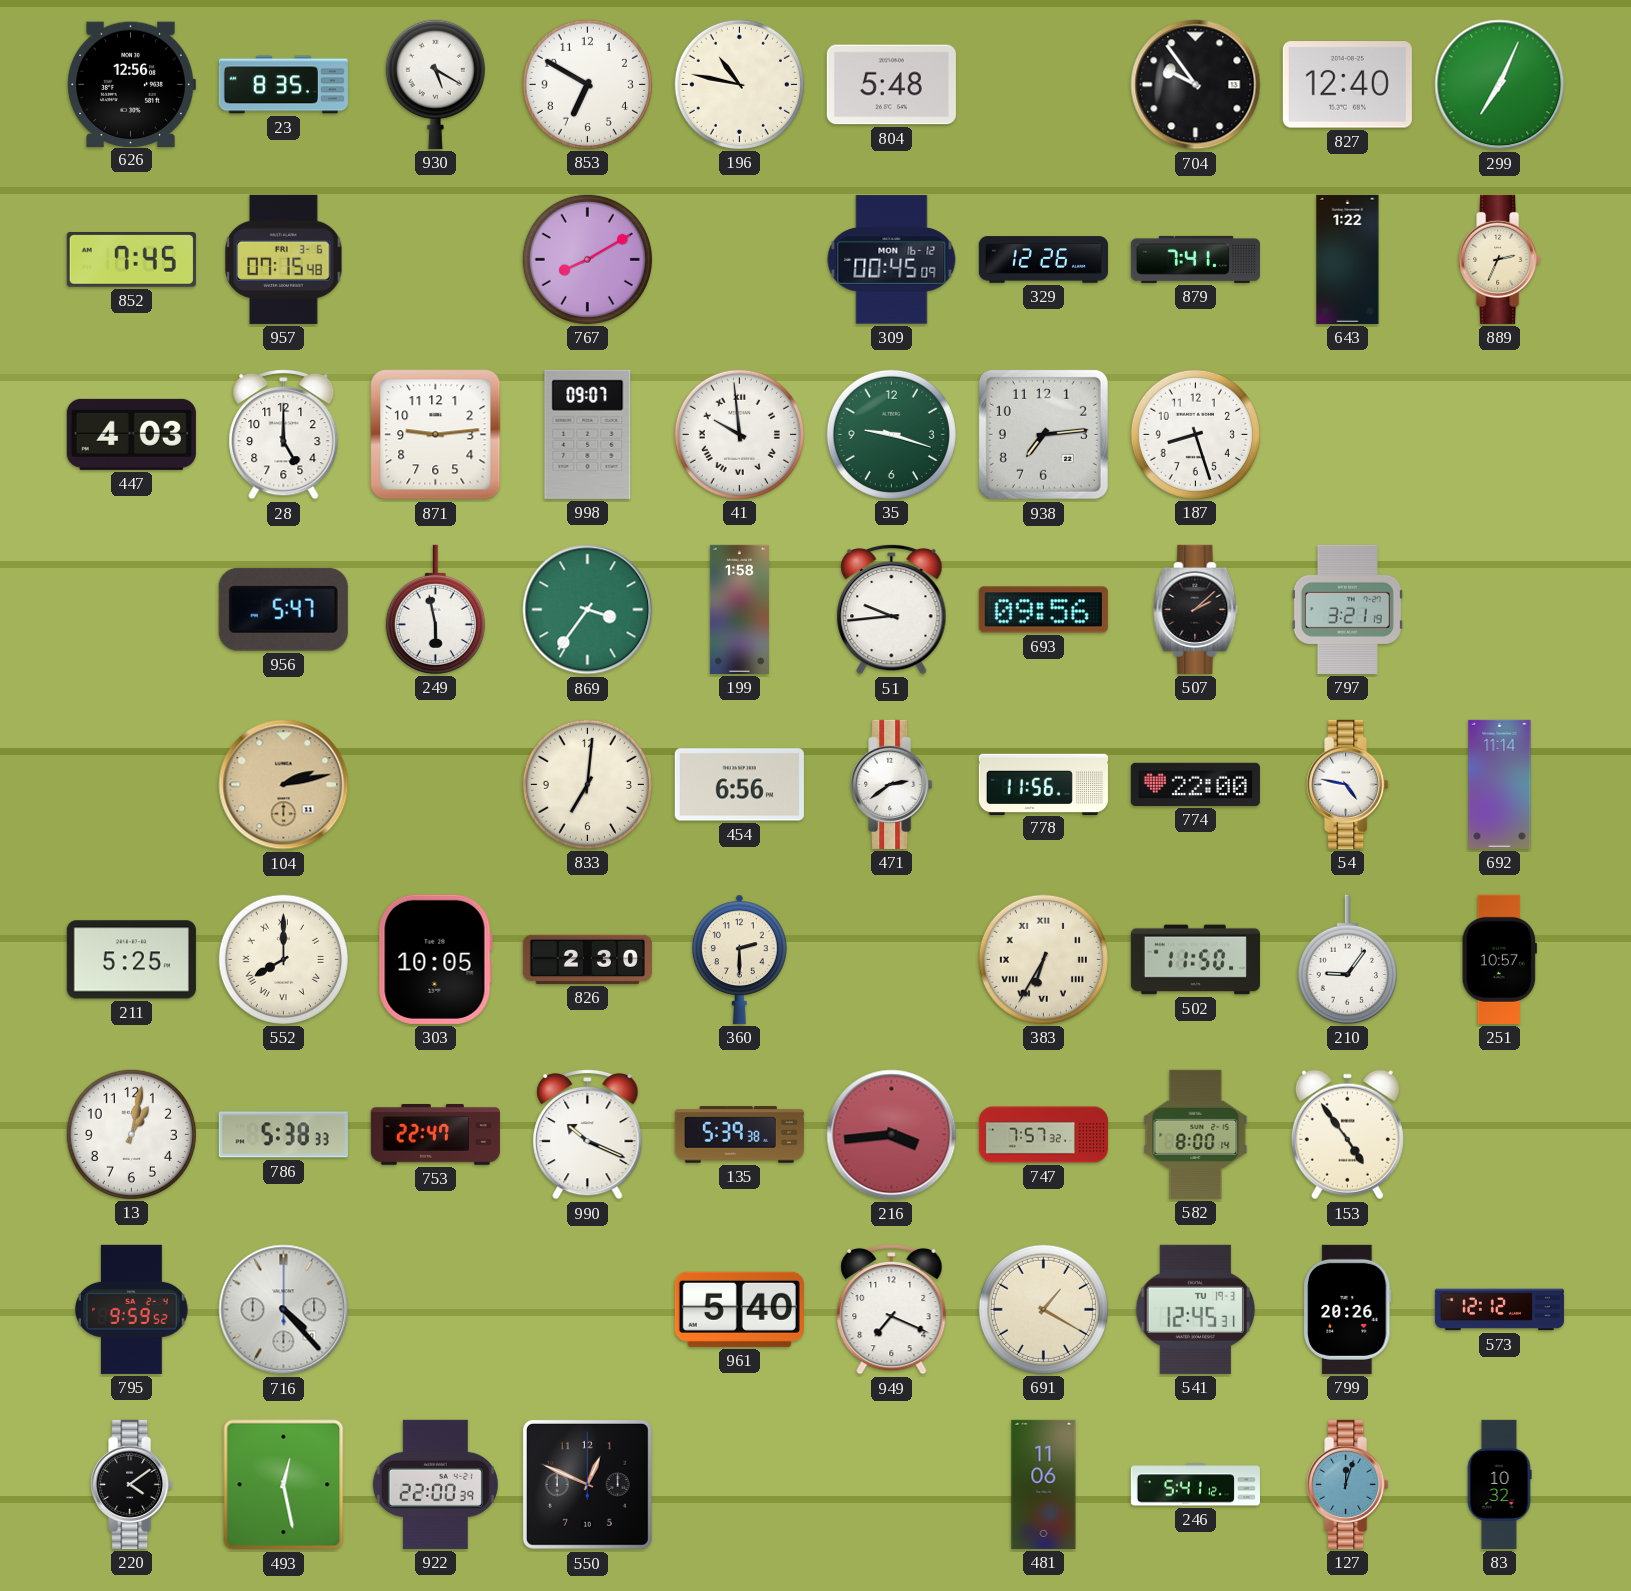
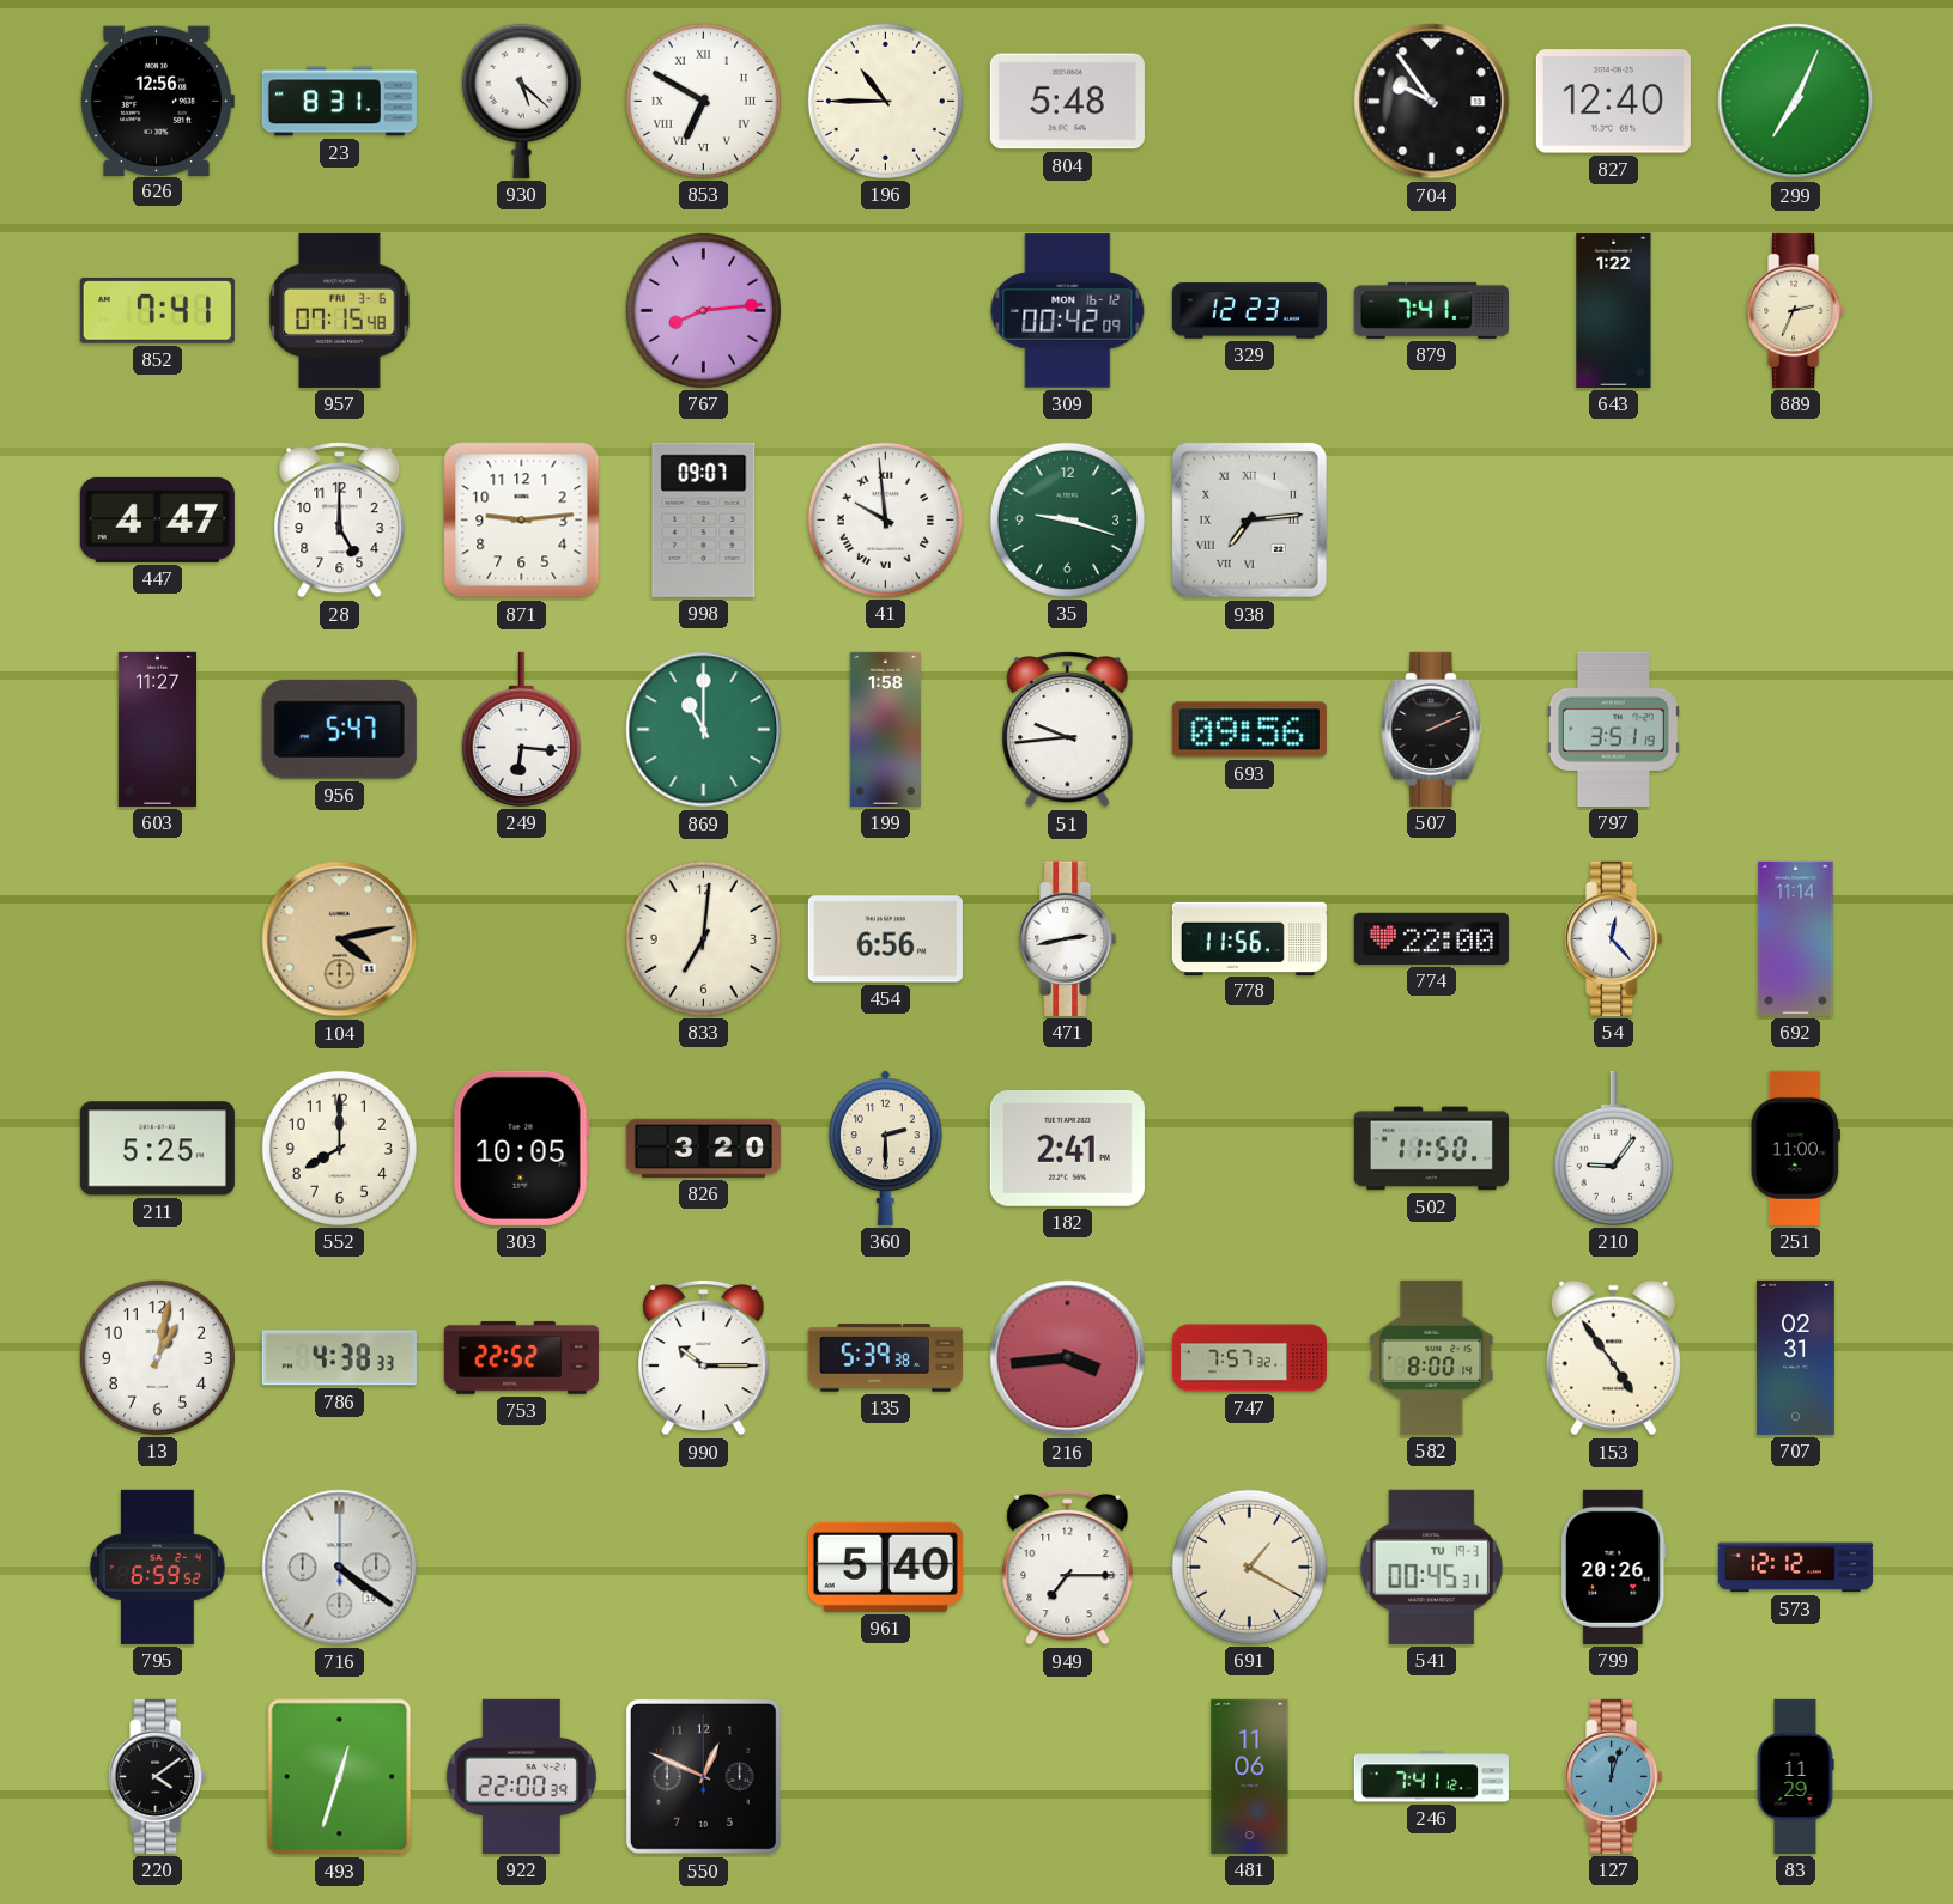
23: 8:35 -> 8:31 (339, 102)
930: 5:20 -> 5:22 (521, 101)
853 numerals: Arabic -> Roman (703, 101)
196: 10:47 -> 10:45 (885, 101)
852: 7:45 -> 7:41 (157, 311)
767: 8:10 -> 8:14 (703, 310)
309: 00:45 -> 00:42 (1068, 311)
329: 12:26 -> 12:23 (1249, 311)
447: 4:03 -> 4:47 (157, 519)
938 numerals: Arabic -> Roman (1249, 519)
187: 8:27 -> none (1195, 434)
603: none -> 11:27 (157, 729)
249: 5:58 -> 6:16 (521, 729)
869: 3:36 -> 11:00 (704, 730)
507: 2:08 -> 2:11 (1432, 729)
797: 3:21 -> 3:51 (1613, 729)
104: 2:13 -> 4:13 (340, 939)
471: 2:39 -> 2:43 (1068, 938)
54: 4:47 -> 12:23 (1614, 938)
552 numerals: Roman -> Arabic (339, 1148)
826: 2:30 -> 3:20 (703, 1148)
182: none -> 2:41 (1067, 1148)
383: 6:35 -> none (1043, 959)
251: 10:57 -> 11:00 (1795, 1148)
786: 5:38 -> 4:38 (339, 1358)
753: 22:47 -> 22:52 (521, 1358)
990: 10:19 -> 10:15 (704, 1357)
707: none -> 02:31 (1795, 1357)
795: 9:59 -> 6:59 (158, 1567)
716: 4:23 -> 4:21 (340, 1568)
949: 7:19 -> 7:15 (1068, 1567)
541: 12:45 -> 00:45 (1432, 1567)
493: 12:28 -> 12:33 (340, 1777)
246: 5:41 -> 7:41 (1431, 1777)
83: 10:32 -> 11:29 (1795, 1776)
